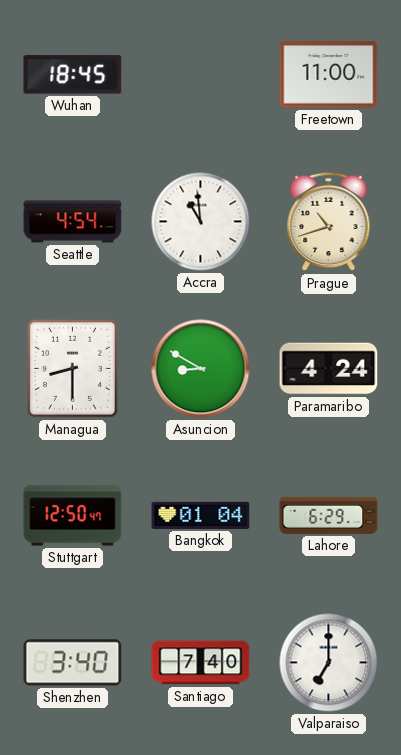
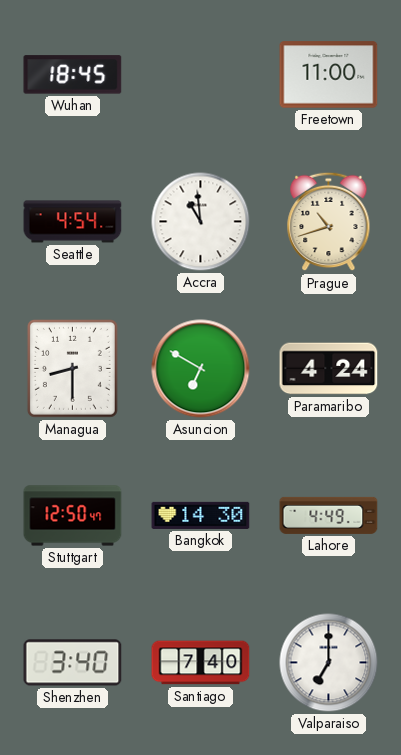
Asuncion: 8:50 -> 6:50 (201, 369)
Bangkok: 01:04 -> 14:30 (201, 515)
Lahore: 6:29 -> 4:49 (329, 515)
